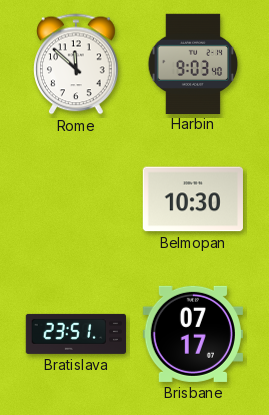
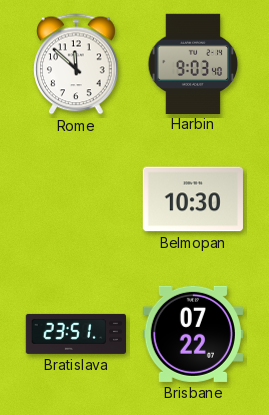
Brisbane: 07:17 -> 07:22 (193, 334)
